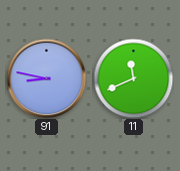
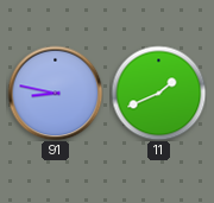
11: 11:41 -> 1:41 (158, 93)
